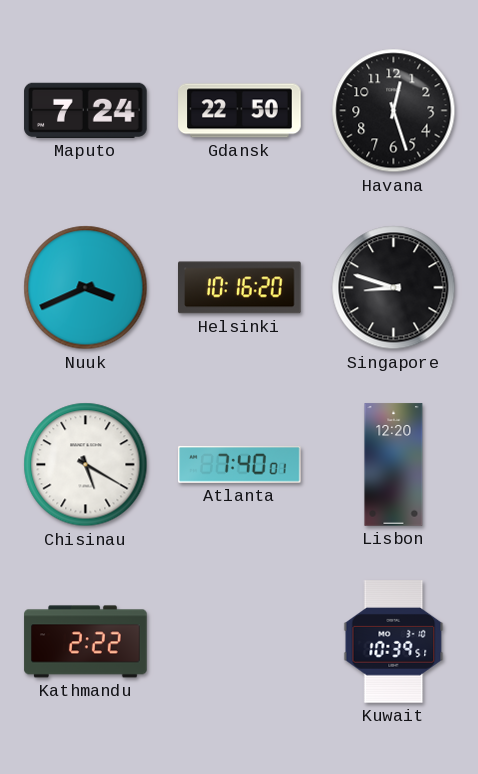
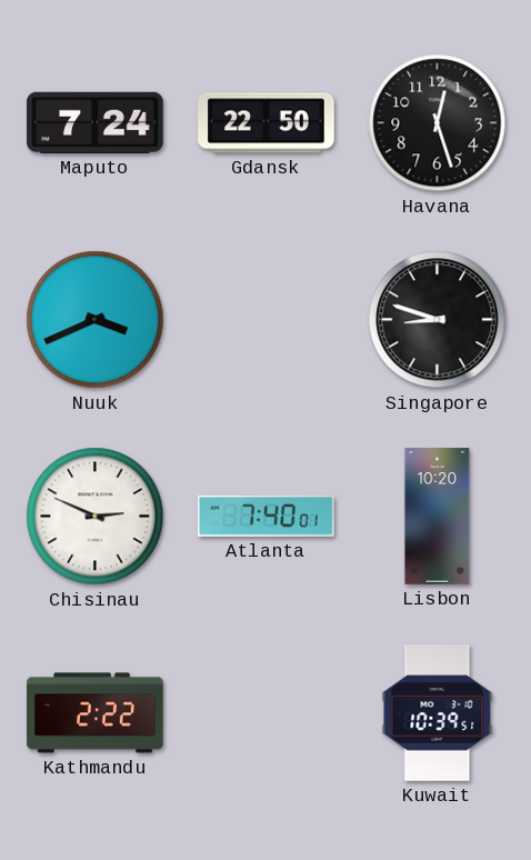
Helsinki: 10:16 -> none (240, 288)
Chisinau: 5:20 -> 2:49 (96, 517)
Lisbon: 12:20 -> 10:20 (438, 517)
